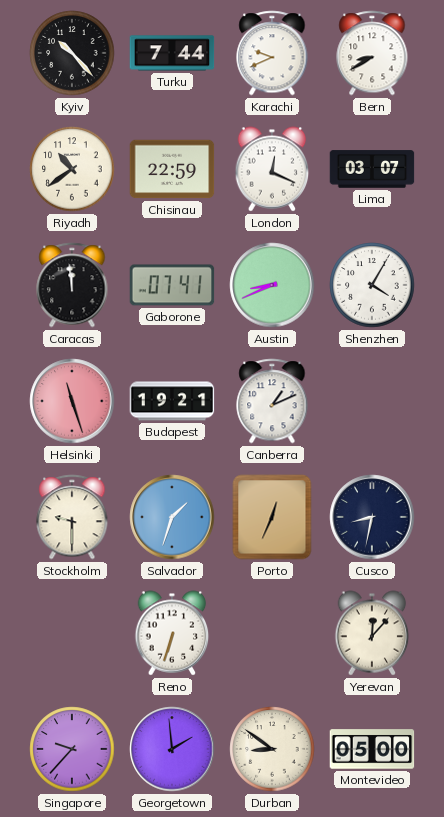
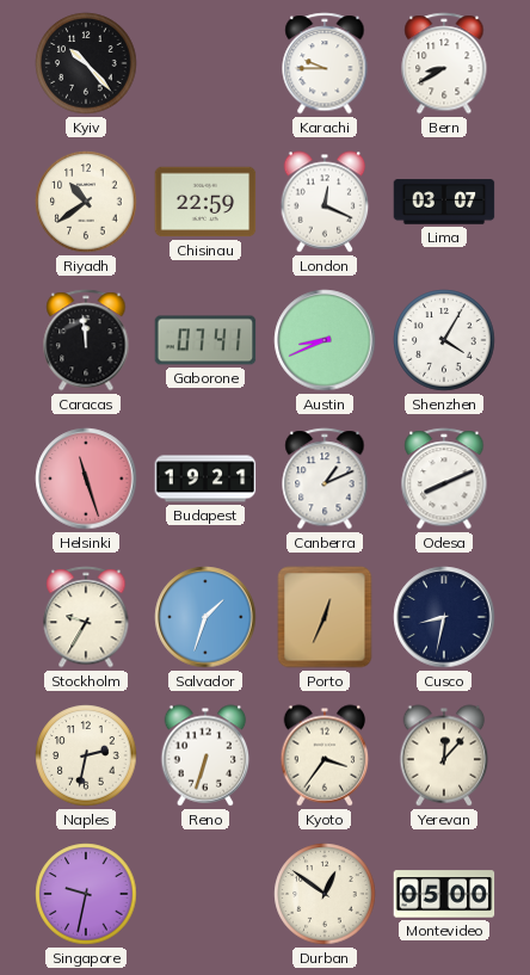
Turku: 7:44 -> none (172, 53)
Karachi: 9:41 -> 9:45 (325, 63)
Odesa: none -> 8:11 (444, 479)
Stockholm: 9:30 -> 9:35 (86, 617)
Naples: none -> 2:32 (86, 755)
Kyoto: none -> 3:36 (325, 755)
Singapore: 9:37 -> 9:32 (86, 894)
Georgetown: 1:59 -> none (172, 749)
Durban: 8:51 -> 12:51 (325, 894)
